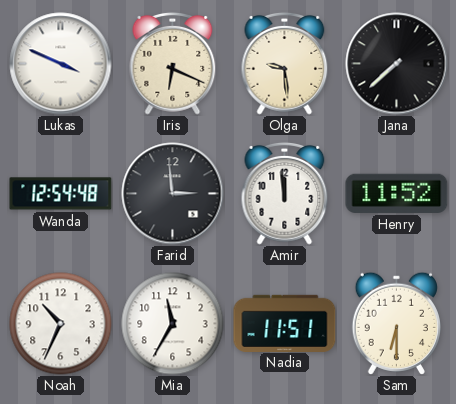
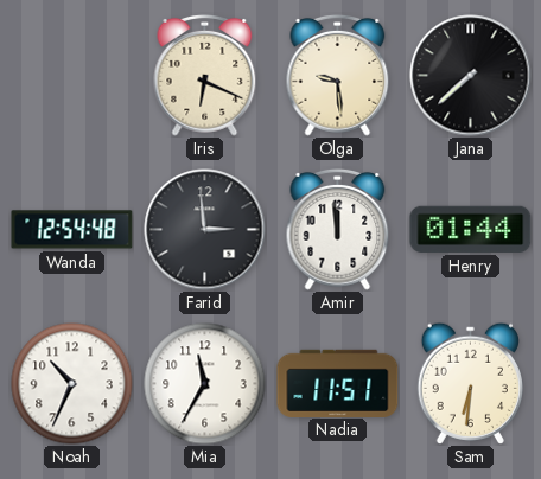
Lukas: 3:49 -> none (61, 64)
Henry: 11:52 -> 01:44 (471, 229)
Sam: 6:30 -> 6:31 (470, 383)
